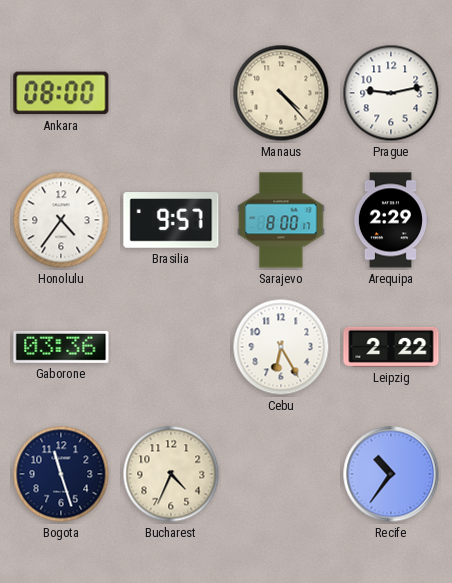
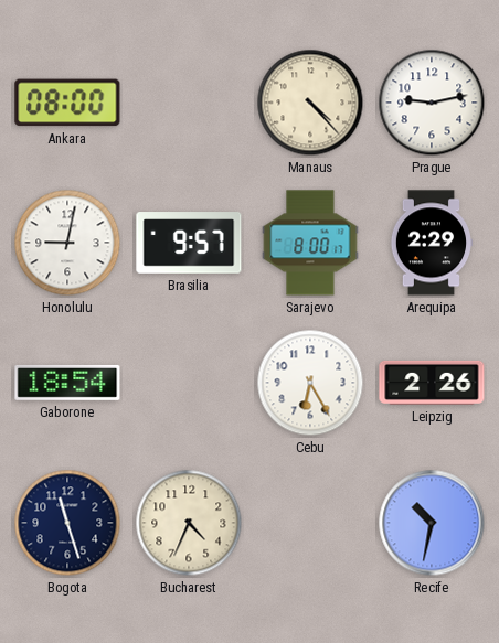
Honolulu: 4:36 -> 9:02 (67, 243)
Gaborone: 03:36 -> 18:54 (67, 383)
Leipzig: 2:22 -> 2:26 (432, 383)
Recife: 10:36 -> 10:32 (432, 523)
